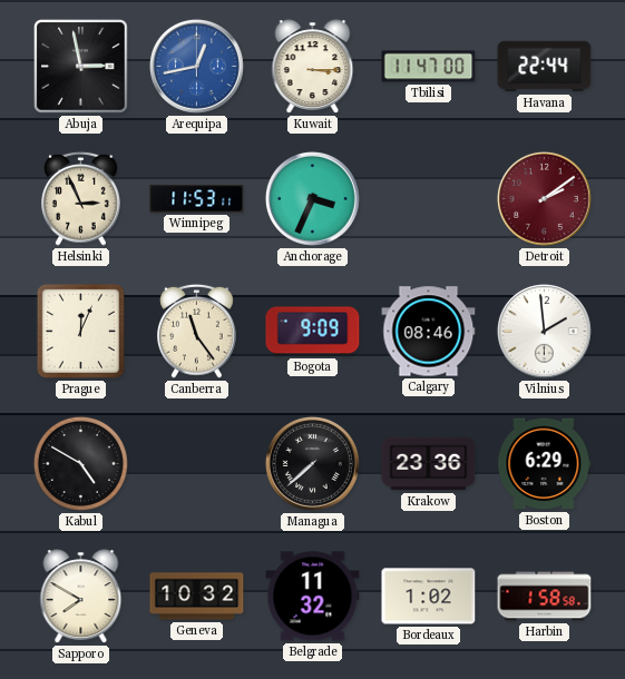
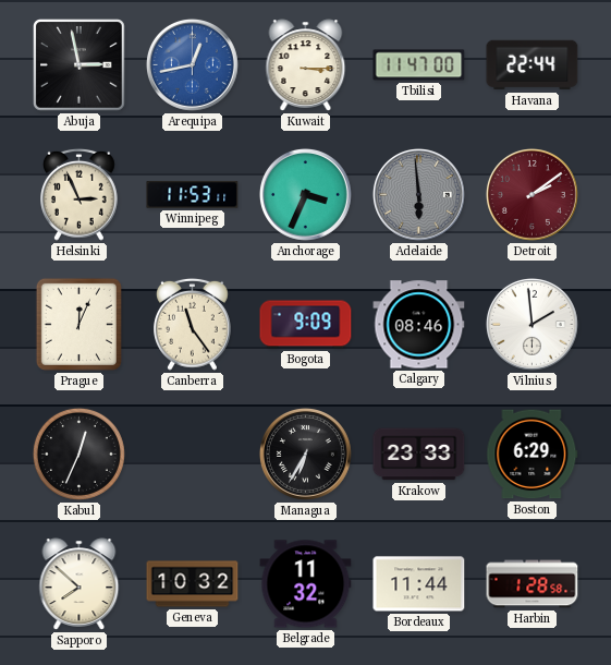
Adelaide: none -> 5:59 (418, 194)
Kabul: 4:50 -> 12:34 (78, 454)
Managua: 7:38 -> 6:35 (305, 454)
Krakow: 23:36 -> 23:33 (419, 455)
Sapporo: 7:50 -> 7:52 (80, 584)
Bordeaux: 1:02 -> 11:44 (419, 584)
Harbin: 1:58 -> 1:28 (533, 584)
